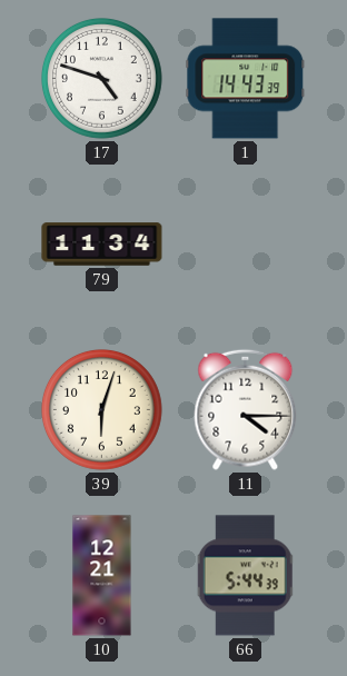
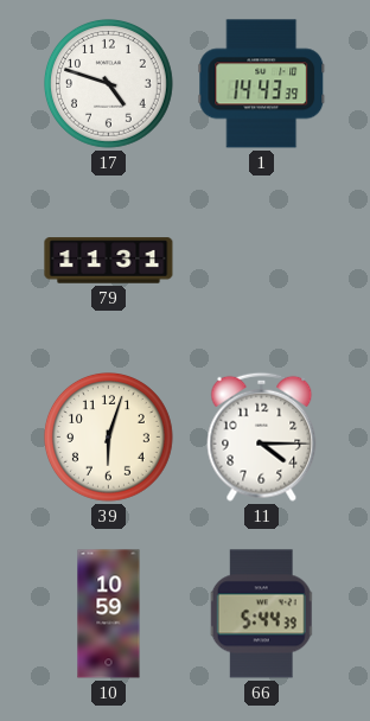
79: 11:34 -> 11:31 (109, 261)
10: 12:21 -> 10:59 (109, 614)
